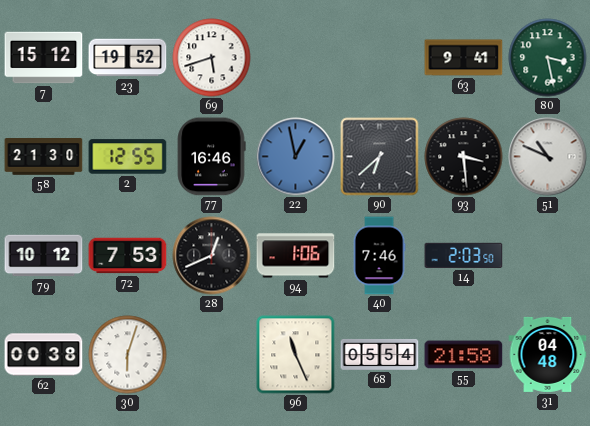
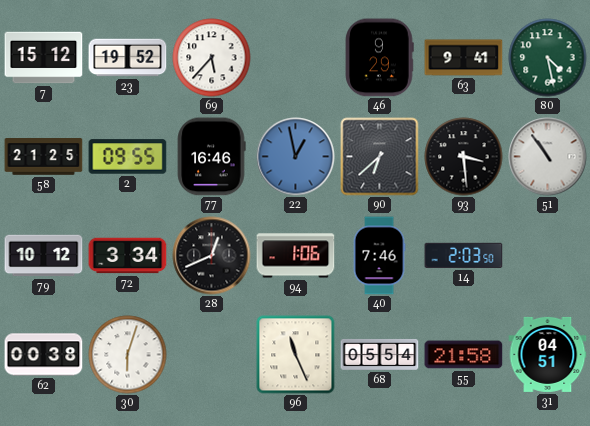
69: 5:42 -> 5:37 (212, 58)
46: none -> 9:29 (379, 58)
80: 3:28 -> 4:28 (548, 58)
58: 21:30 -> 21:25 (44, 157)
2: 12:55 -> 09:55 (128, 157)
51: 10:49 -> 10:54 (548, 157)
72: 7:53 -> 3:34 (128, 256)
31: 04:48 -> 04:51 (548, 354)
